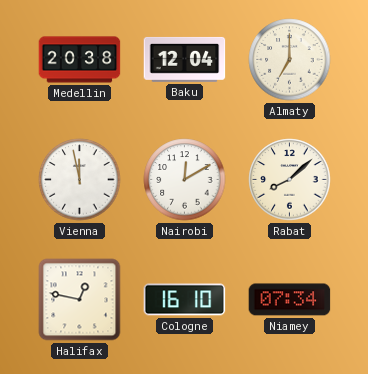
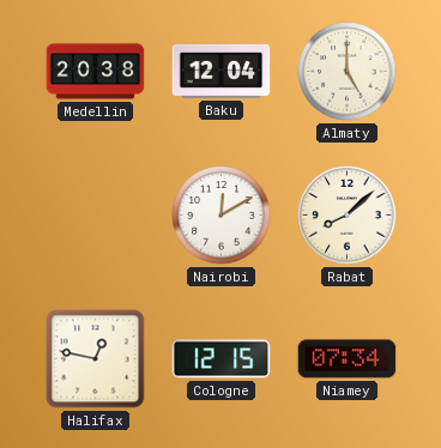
Almaty: 7:00 -> 5:00 (348, 72)
Vienna: 11:58 -> none (80, 180)
Cologne: 16:10 -> 12:15 (222, 359)
